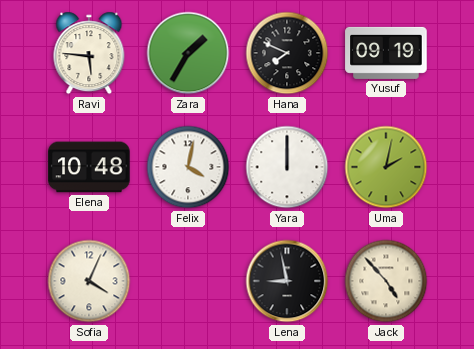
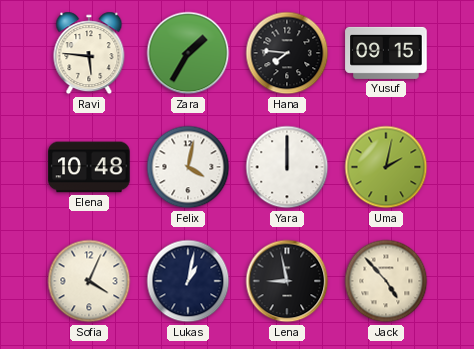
Hana: 7:49 -> 7:46 (287, 53)
Yusuf: 09:19 -> 09:15 (386, 53)
Lukas: none -> 1:02 (188, 281)
